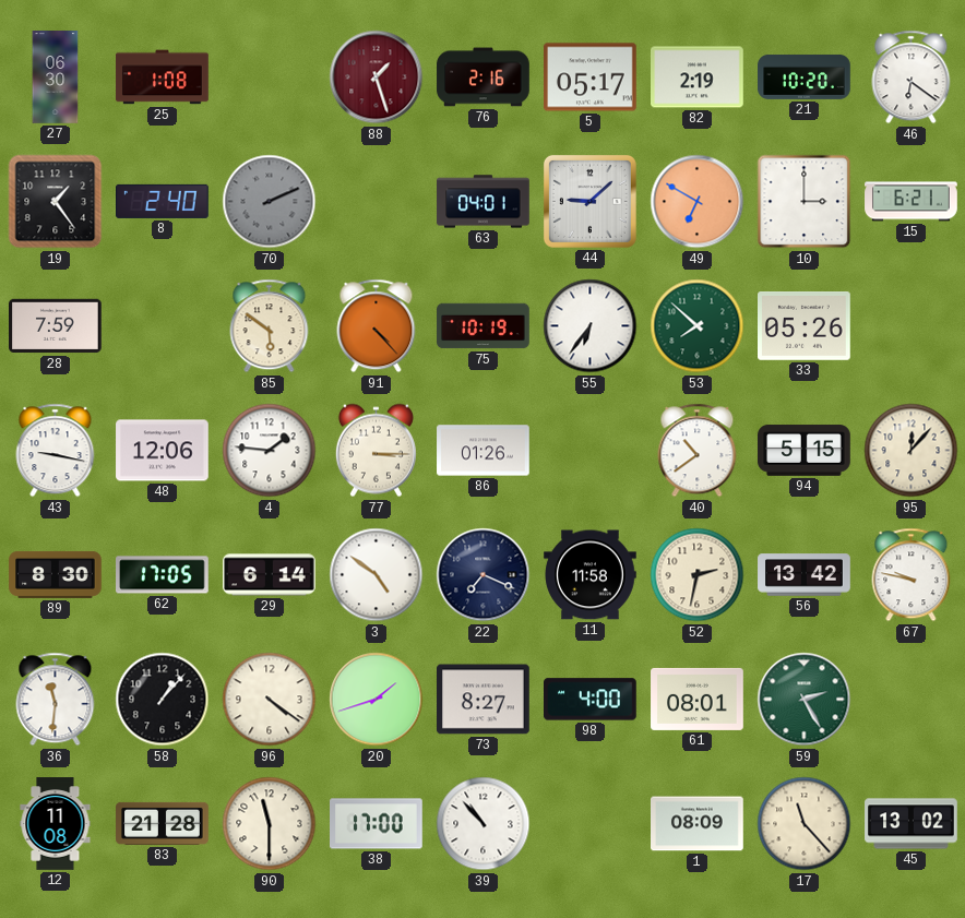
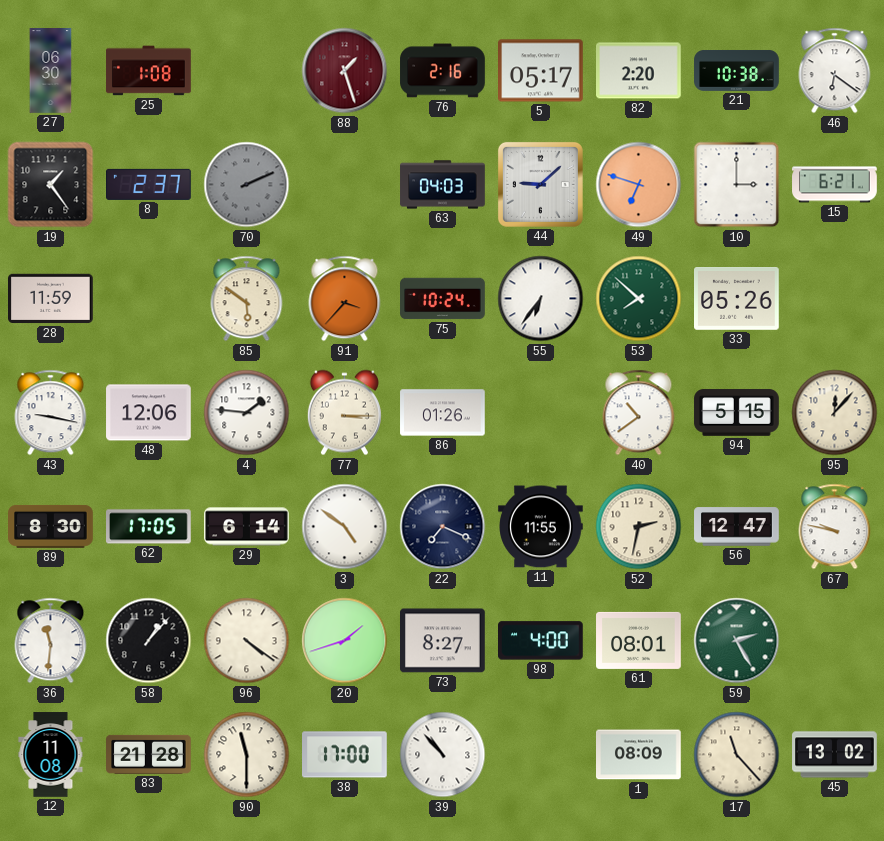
82: 2:19 -> 2:20 (639, 71)
21: 10:20 -> 10:38 (737, 70)
8: 2:40 -> 2:37 (149, 184)
63: 04:01 -> 04:03 (443, 185)
49: 6:50 -> 6:48 (639, 185)
28: 7:59 -> 11:59 (51, 299)
91: 4:23 -> 3:37 (345, 299)
75: 10:19 -> 10:24 (443, 299)
11: 11:58 -> 11:55 (541, 527)
56: 13:42 -> 12:47 (737, 527)
